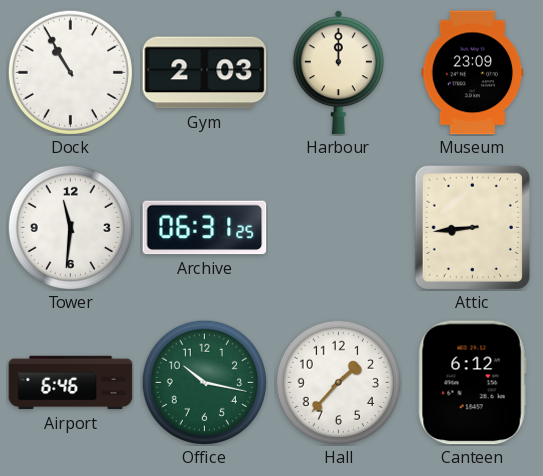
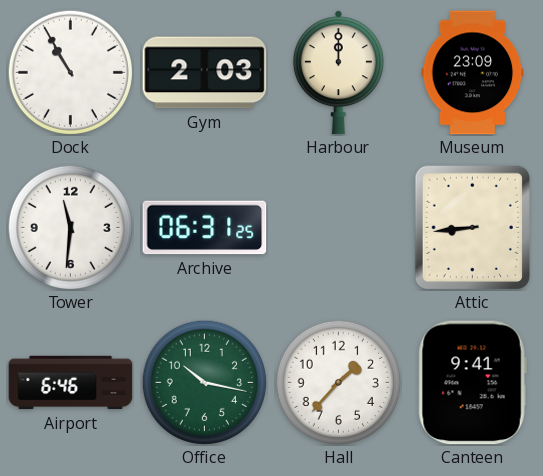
Canteen: 6:12 -> 9:41 (472, 383)
